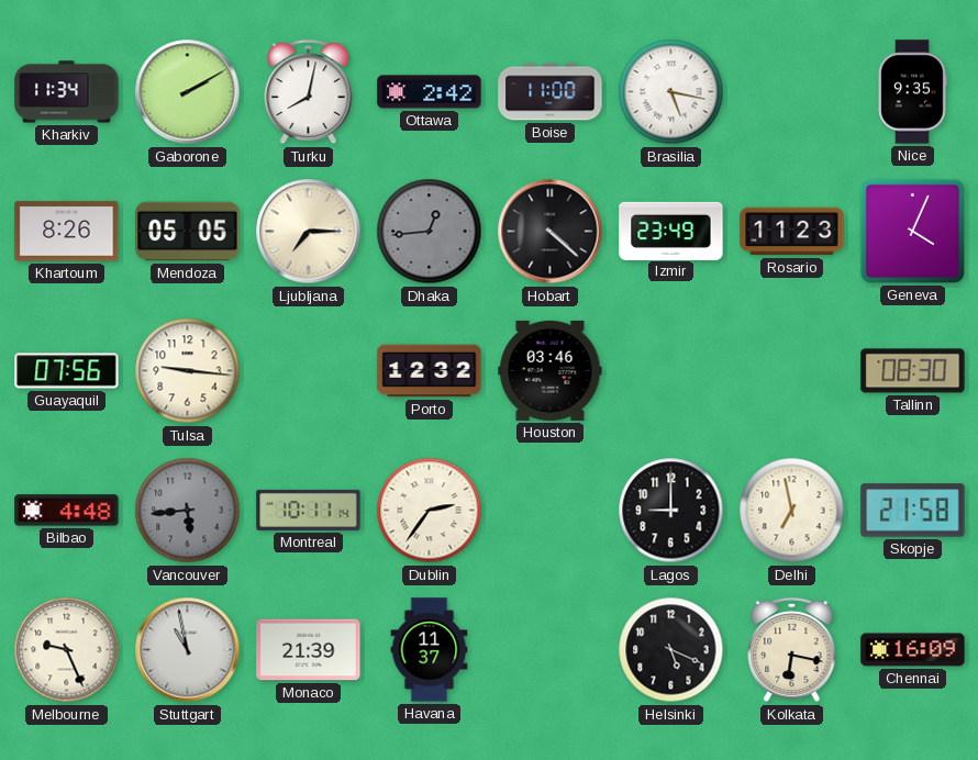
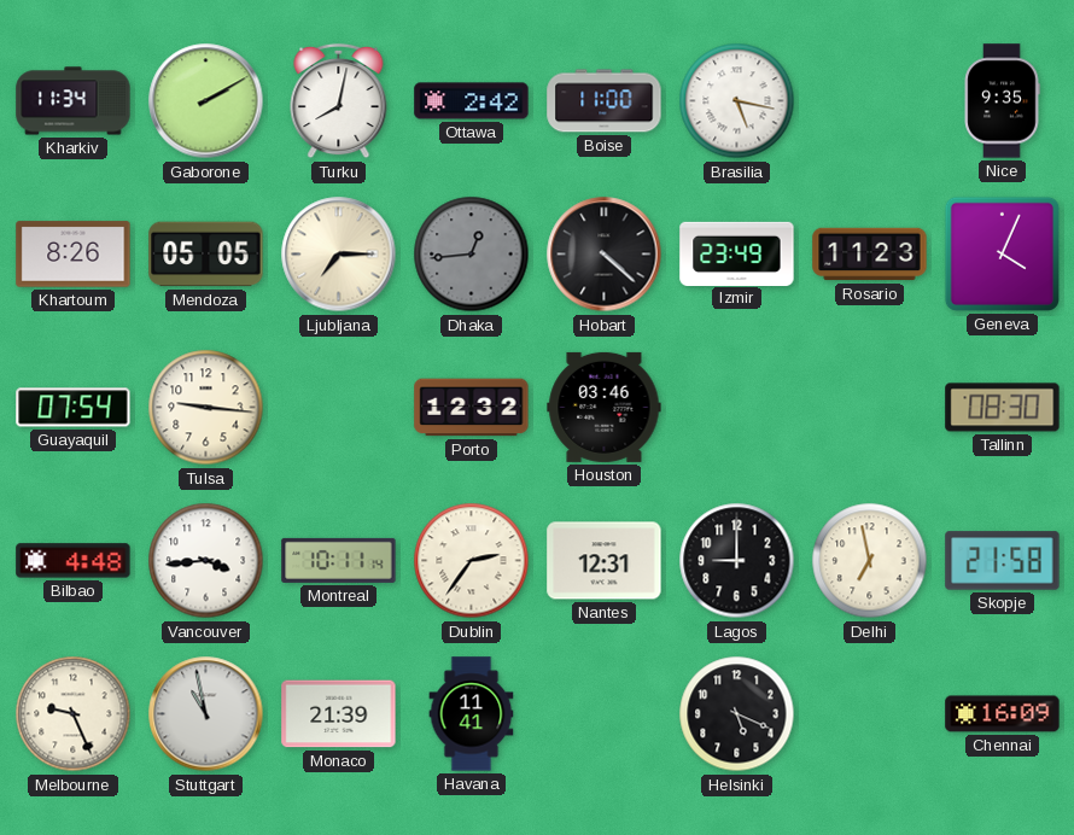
Guayaquil: 07:56 -> 07:54 (74, 408)
Vancouver: 5:44 -> 3:44 (206, 561)
Vancouver dial: grey -> white (206, 561)
Nantes: none -> 12:31 (605, 561)
Havana: 11:37 -> 11:41 (472, 714)
Kolkata: 6:17 -> none (792, 650)
